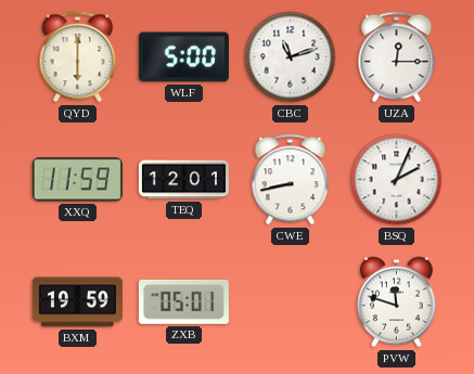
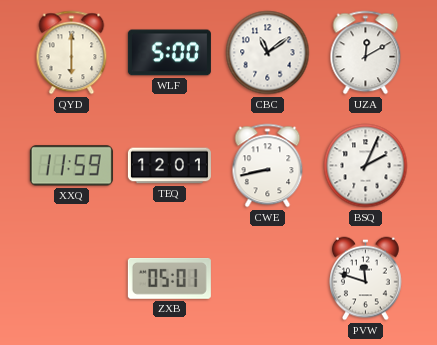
CBC: 11:12 -> 11:09 (268, 53)
UZA: 12:15 -> 12:10 (366, 53)
BXM: 19:59 -> none (77, 302)
